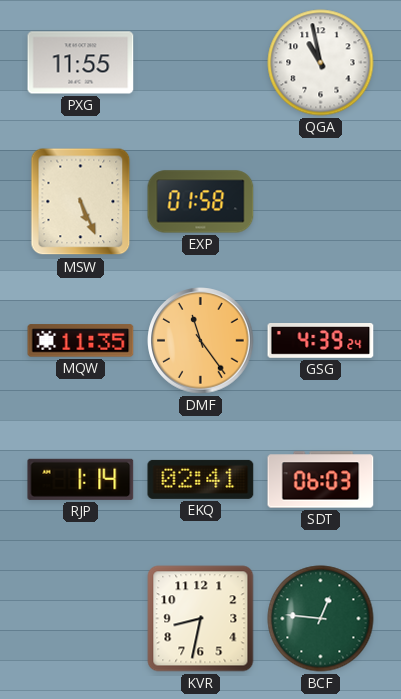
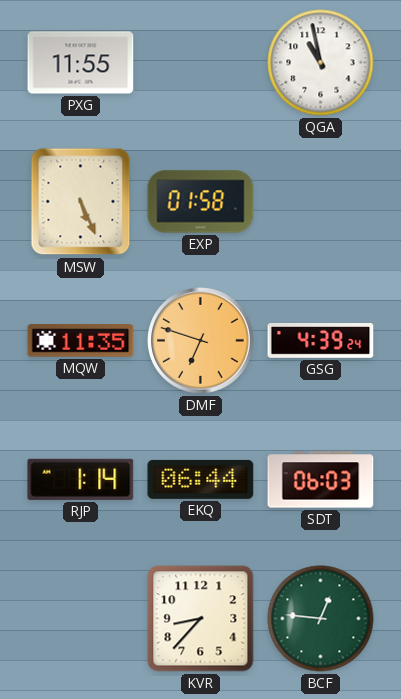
DMF: 11:24 -> 6:48 (201, 341)
EKQ: 02:41 -> 06:44 (201, 479)
KVR: 8:32 -> 8:37 (201, 619)
